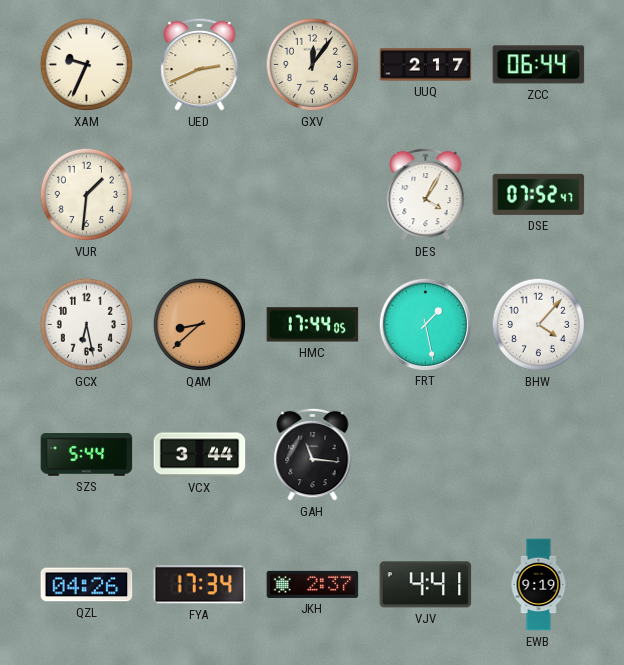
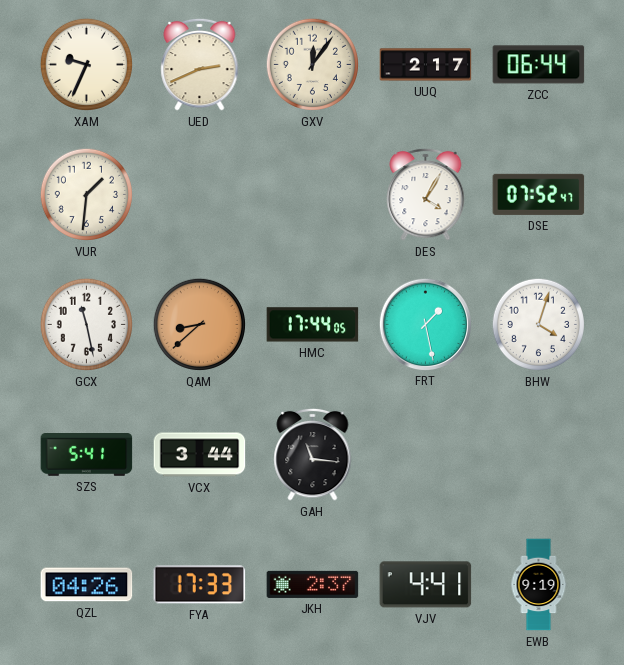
GCX: 6:28 -> 11:28 (86, 324)
BHW: 4:07 -> 4:03 (538, 324)
SZS: 5:44 -> 5:41 (87, 455)
FYA: 17:34 -> 17:33 (200, 585)
